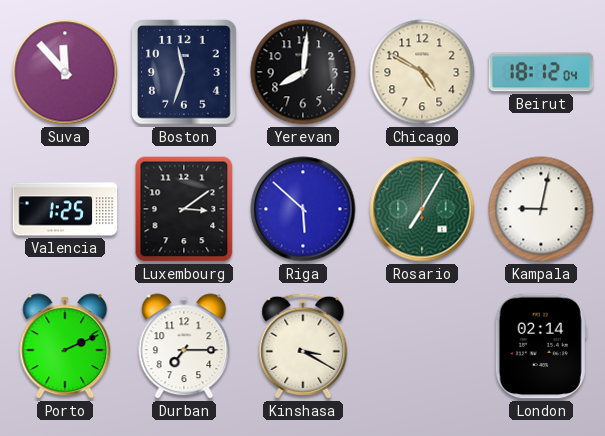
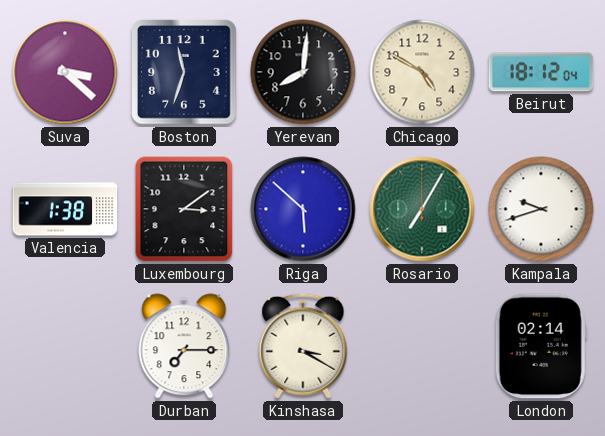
Suva: 11:53 -> 3:22 (65, 72)
Valencia: 1:25 -> 1:38 (65, 209)
Kampala: 9:02 -> 9:42 (541, 209)
Porto: 2:11 -> none (65, 346)
